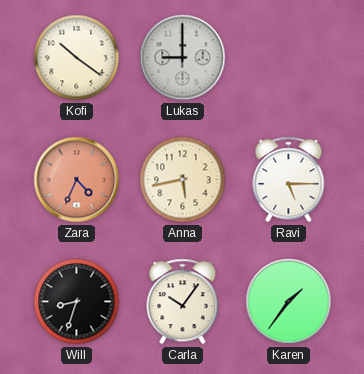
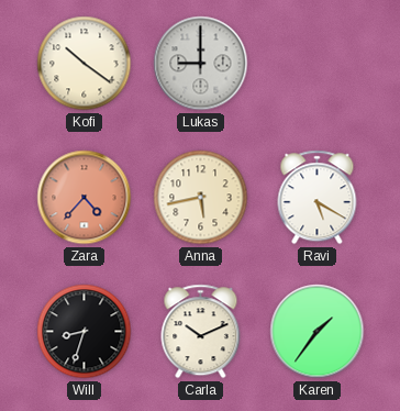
Zara: 4:34 -> 4:37 (85, 198)
Ravi: 5:15 -> 5:20 (318, 198)
Carla: 10:06 -> 10:11 (201, 332)
